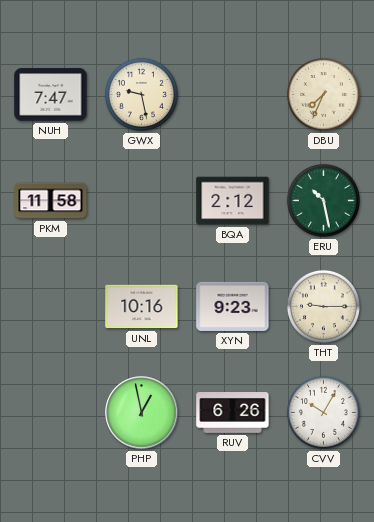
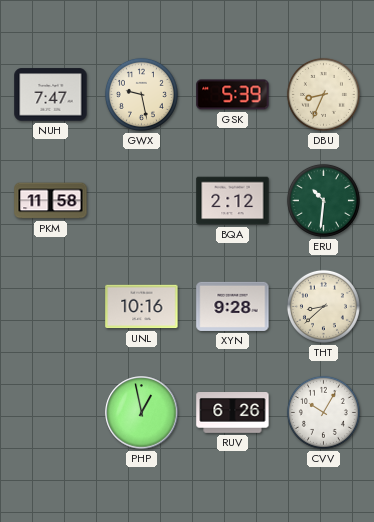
GSK: none -> 5:39 (233, 95)
DBU: 7:34 -> 8:34 (323, 94)
ERU: 10:28 -> 10:31 (323, 200)
XYN: 9:23 -> 9:28 (233, 306)
THT: 9:15 -> 8:38 (323, 306)
